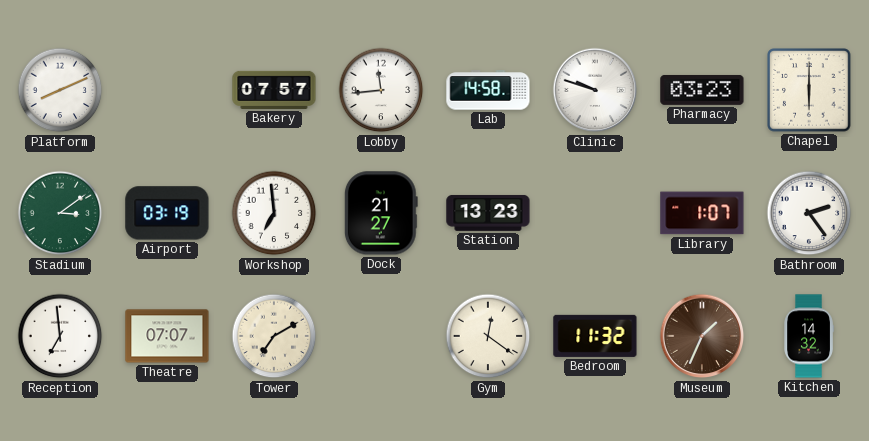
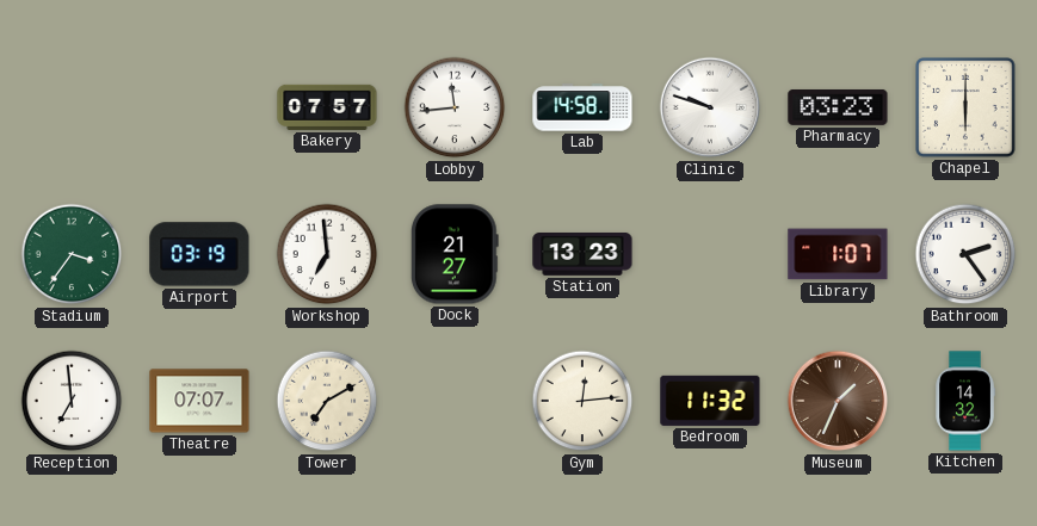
Platform: 8:11 -> none (60, 90)
Stadium: 3:09 -> 3:36 (72, 254)
Gym: 12:21 -> 12:14 (582, 401)
